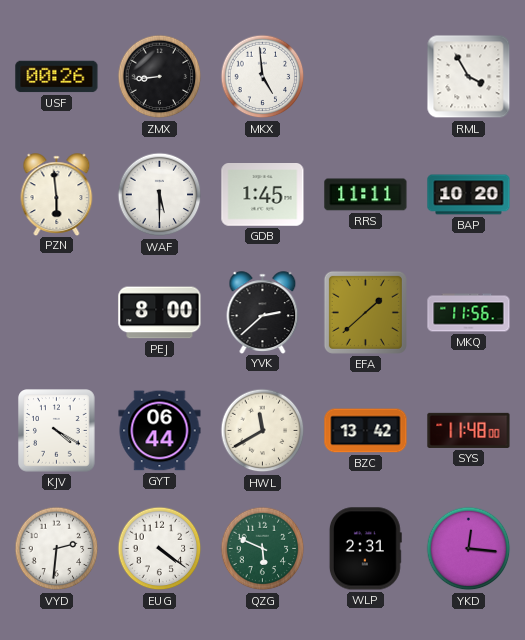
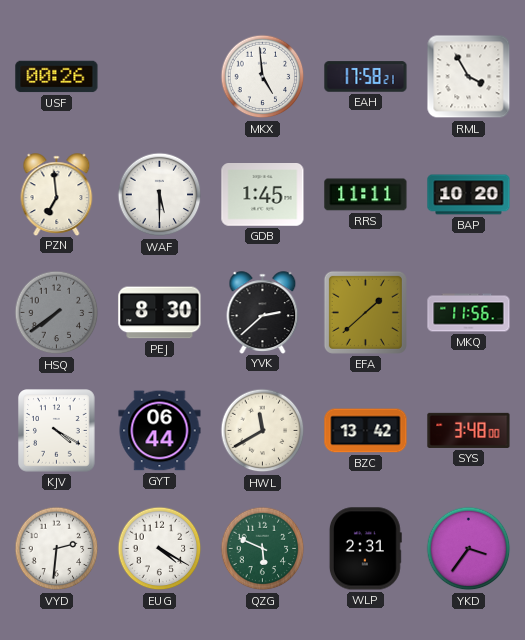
ZMX: 8:44 -> none (160, 77)
EAH: none -> 17:58 (366, 77)
PZN: 5:59 -> 6:59 (57, 194)
HSQ: none -> 7:39 (57, 313)
PEJ: 8:00 -> 8:30 (160, 313)
SYS: 11:48 -> 3:48 (469, 430)
EUG: 4:21 -> 4:20 (160, 549)
YKD: 12:16 -> 3:36 (469, 549)
